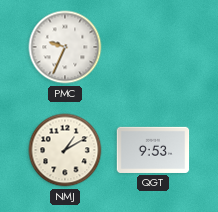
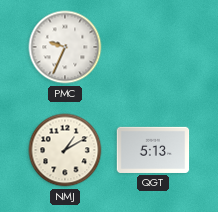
QGT: 9:53 -> 5:13 (153, 150)
